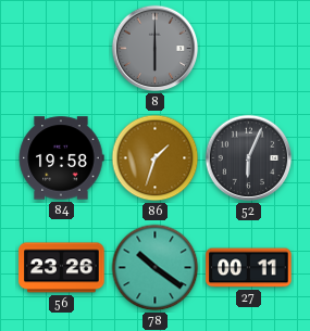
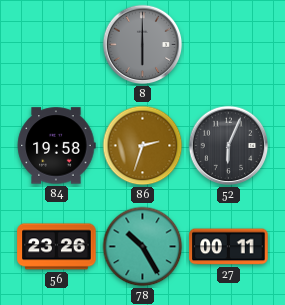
86: 1:33 -> 2:33 (143, 146)
78: 10:21 -> 10:25 (143, 247)
